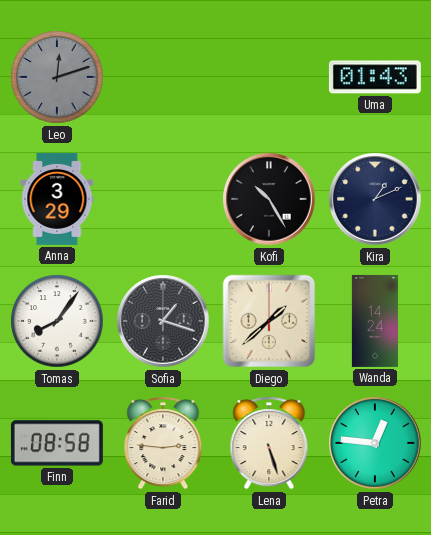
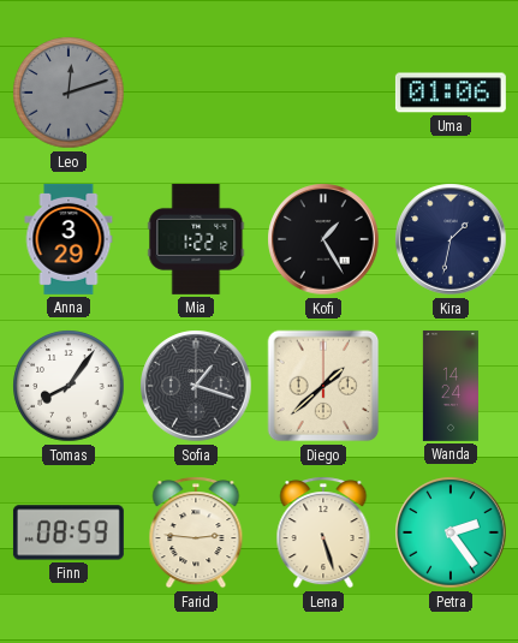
Uma: 01:43 -> 01:06 (451, 93)
Mia: none -> 1:22 (196, 239)
Kofi: 10:25 -> 1:25 (323, 239)
Kira: 1:11 -> 1:32 (451, 239)
Finn: 08:58 -> 08:59 (69, 532)
Petra: 12:46 -> 2:24 (451, 532)
